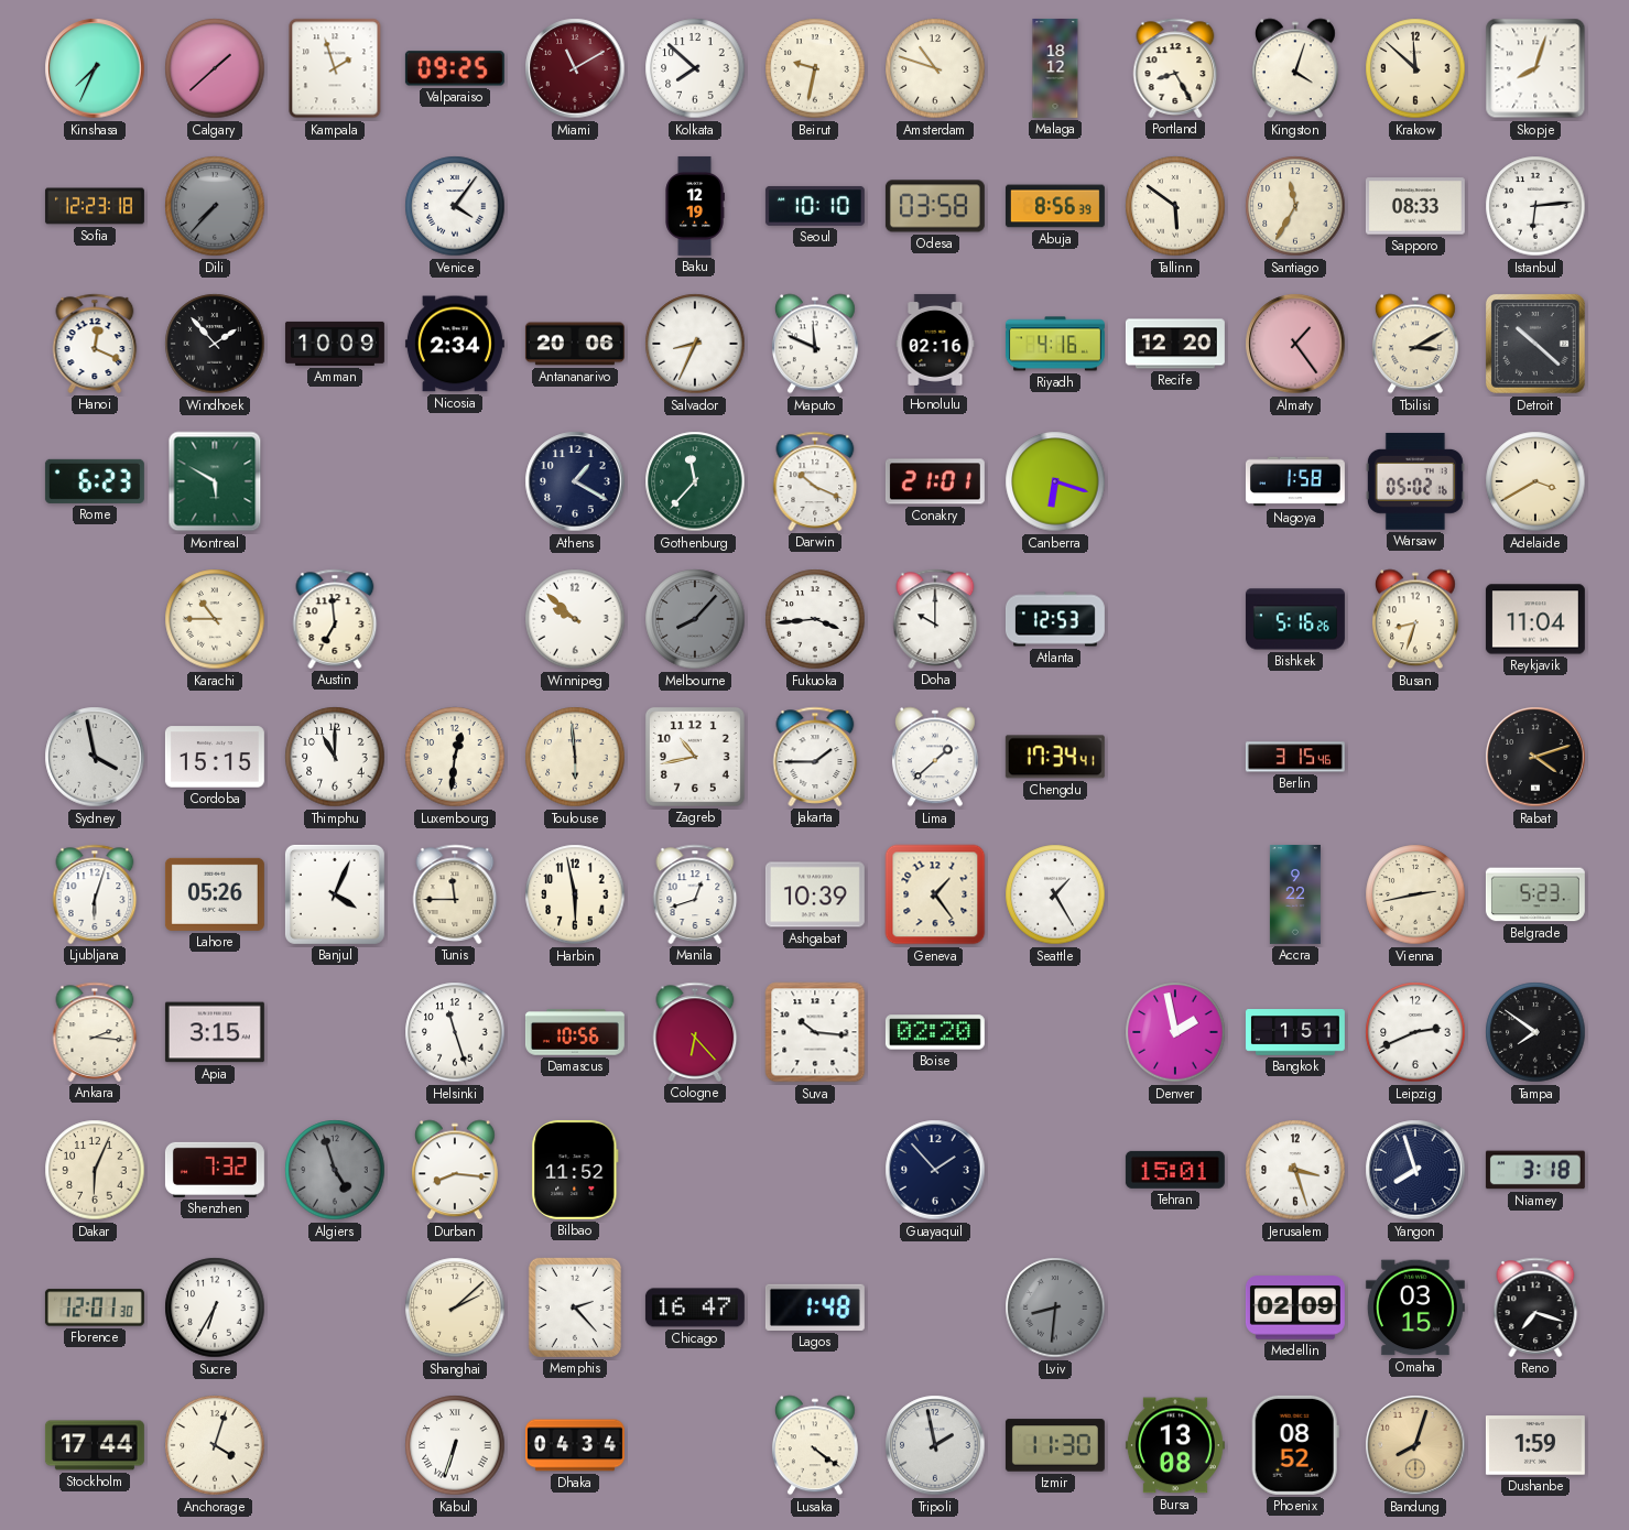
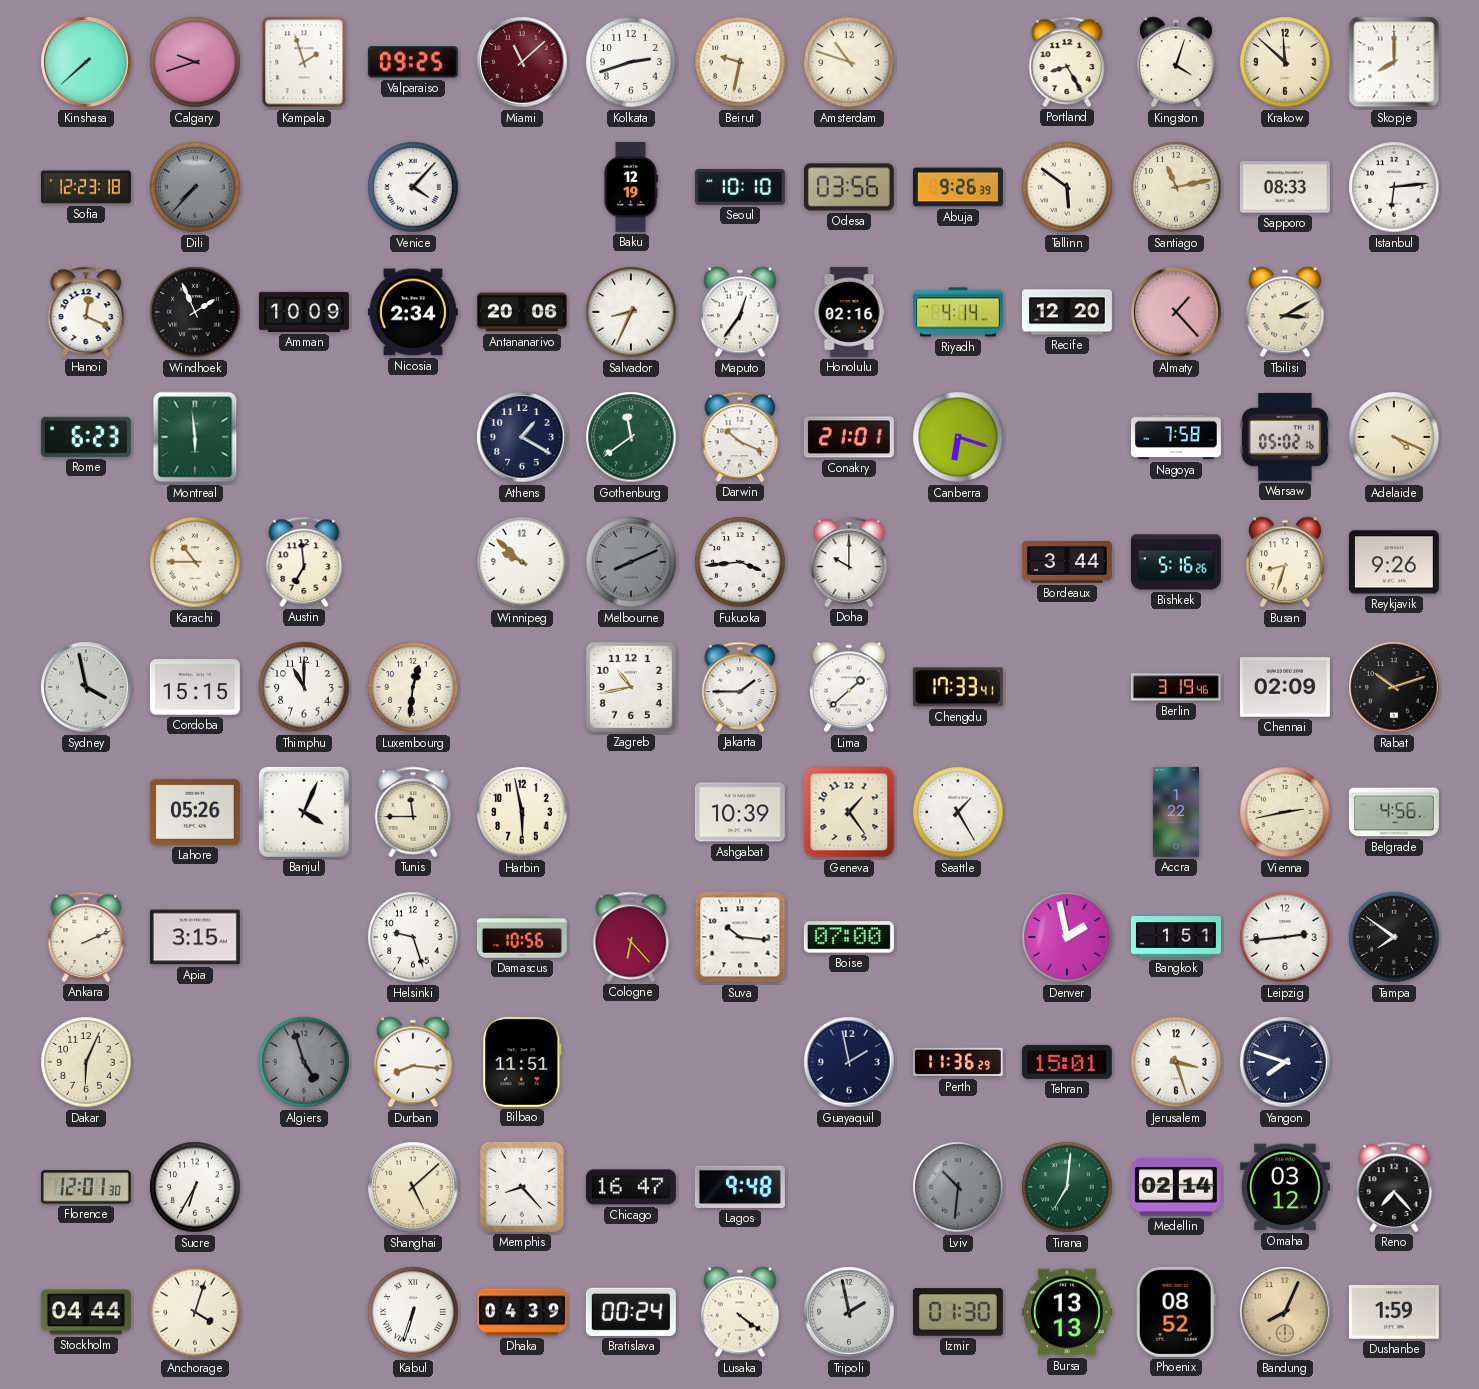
Kinshasa: 7:34 -> 7:38 (86, 62)
Calgary: 1:38 -> 9:42 (195, 62)
Miami: 11:10 -> 11:08 (522, 62)
Kolkata: 7:52 -> 2:42 (631, 62)
Malaga: 18:12 -> none (1055, 68)
Skopje: 8:03 -> 8:00 (1394, 62)
Venice: 4:06 -> 4:07 (413, 187)
Odesa: 03:58 -> 03:56 (849, 187)
Abuja: 8:56 -> 9:26 (958, 187)
Santiago: 11:35 -> 11:13 (1176, 187)
Windhoek: 1:53 -> 1:56 (195, 312)
Maputo: 11:49 -> 12:36 (740, 312)
Riyadh: 4:16 -> 4:14 (958, 312)
Almaty: 1:24 -> 1:23 (1176, 312)
Detroit: 10:22 -> none (1535, 344)
Montreal: 5:50 -> 5:59 (195, 437)
Gothenburg: 11:37 -> 11:39 (631, 437)
Nagoya: 1:58 -> 7:58 (1176, 437)
Adelaide: 3:40 -> 4:19 (1394, 437)
Melbourne: 8:07 -> 8:11 (631, 562)
Atlanta: 12:53 -> none (1055, 619)
Bordeaux: none -> 3:44 (1067, 562)
Reykjavik: 11:04 -> 9:26 (1394, 562)
Toulouse: 5:59 -> none (575, 757)
Chengdu: 17:34 -> 17:33 (958, 687)
Berlin: 3:15 -> 3:19 (1176, 687)
Chennai: none -> 02:09 (1285, 687)
Rabat: 4:12 -> 10:12 (1394, 687)
Ljubljana: 6:03 -> none (95, 894)
Manila: 12:42 -> none (695, 894)
Accra: 9:22 -> 1:22 (1176, 812)
Belgrade: 5:23 -> 4:56 (1394, 812)
Ankara: 2:16 -> 2:11 (86, 937)
Helsinki: 11:27 -> 9:27 (413, 937)
Boise: 02:20 -> 07:00 (849, 937)
Leipzig: 2:41 -> 2:44 (1285, 937)
Shenzhen: 7:32 -> none (215, 1170)
Bilbao: 11:52 -> 11:51 (522, 1062)
Guayaquil: 1:53 -> 1:58 (849, 1062)
Perth: none -> 11:36 (958, 1062)
Yangon: 7:57 -> 7:48 (1285, 1062)
Niamey: 3:18 -> none (1535, 1170)
Shanghai: 2:08 -> 5:08 (413, 1187)
Memphis: 2:23 -> 8:23 (522, 1187)
Lagos: 1:48 -> 9:48 (740, 1187)
Lviv: 8:31 -> 10:31 (958, 1187)
Tirana: none -> 7:01 (1067, 1187)
Medellin: 02:09 -> 02:14 (1176, 1187)
Omaha: 03:15 -> 03:12 (1285, 1187)
Reno: 7:18 -> 7:23 (1394, 1187)
Stockholm: 17:44 -> 04:44 (86, 1312)
Dhaka: 04:34 -> 04:39 (522, 1312)
Bratislava: none -> 00:24 (631, 1312)
Izmir: 11:30 -> 01:30 (958, 1312)
Bursa: 13:08 -> 13:13 (1067, 1312)
Bandung: 8:03 -> 8:04 (1285, 1312)
